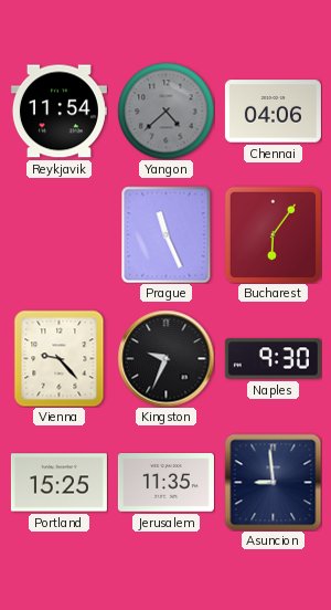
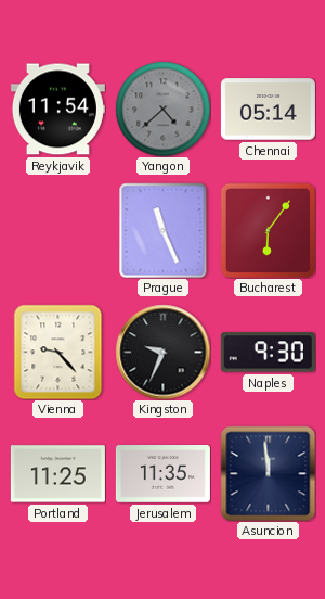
Chennai: 04:06 -> 05:14 (268, 110)
Portland: 15:25 -> 11:25 (57, 474)
Asuncion: 8:59 -> 11:59 (268, 473)
